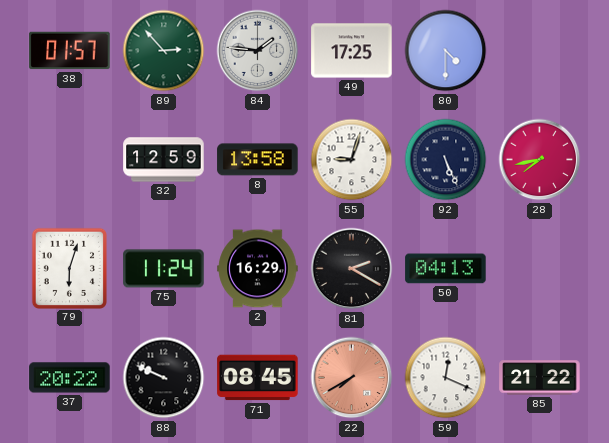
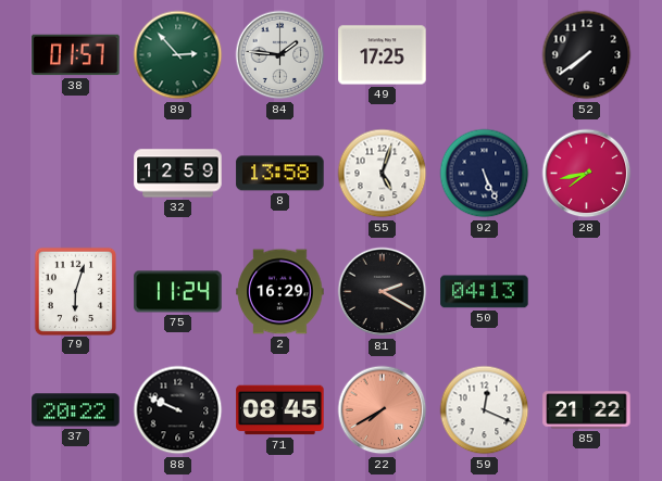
80: 4:30 -> none (446, 51)
52: none -> 7:39 (587, 55)
55: 9:03 -> 5:03 (383, 174)
